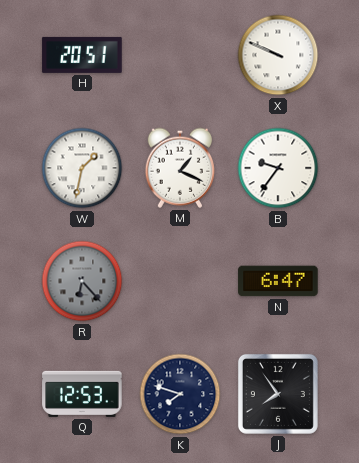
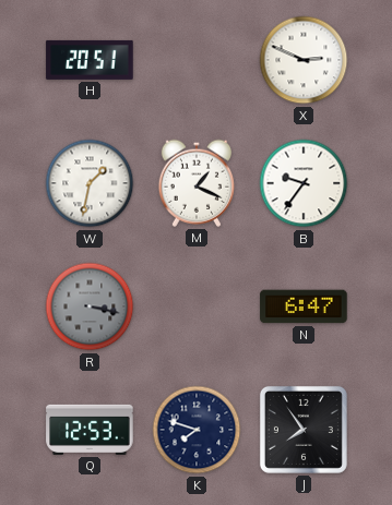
X: 9:49 -> 2:49 (304, 60)
R: 6:23 -> 3:17 (90, 306)
